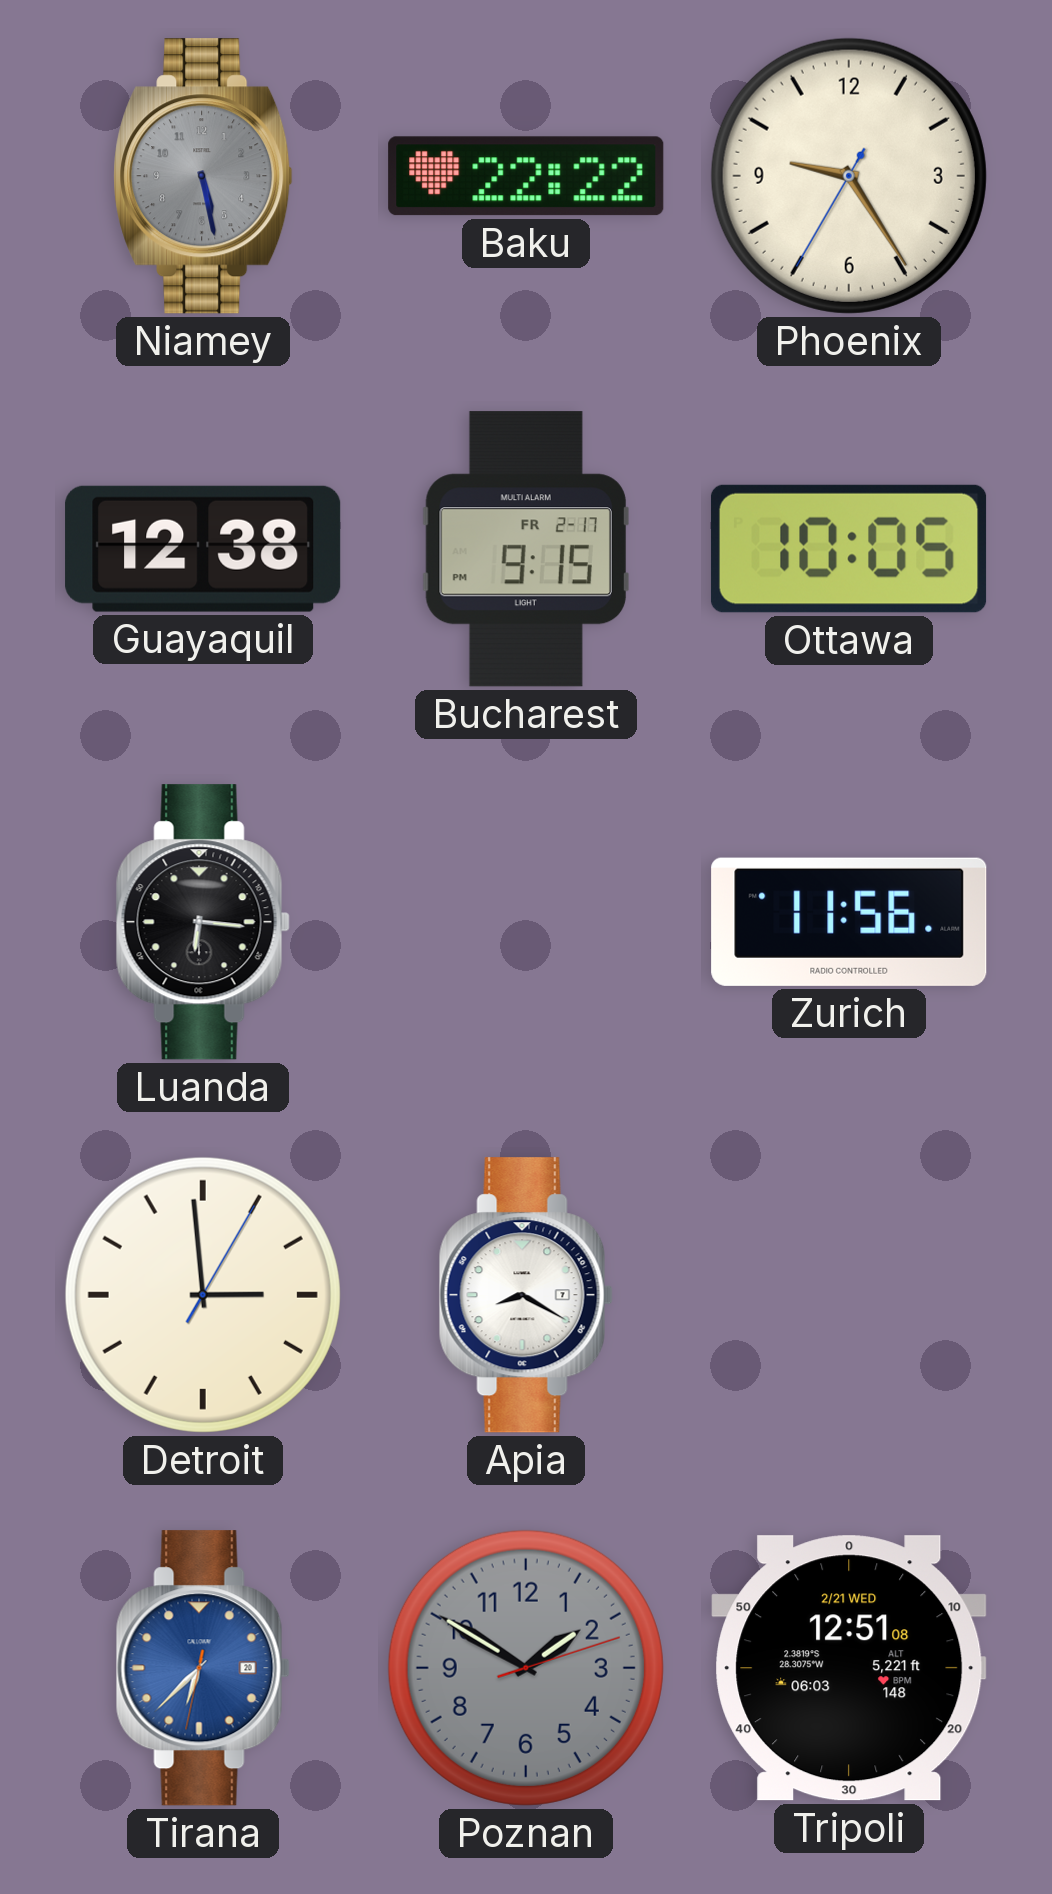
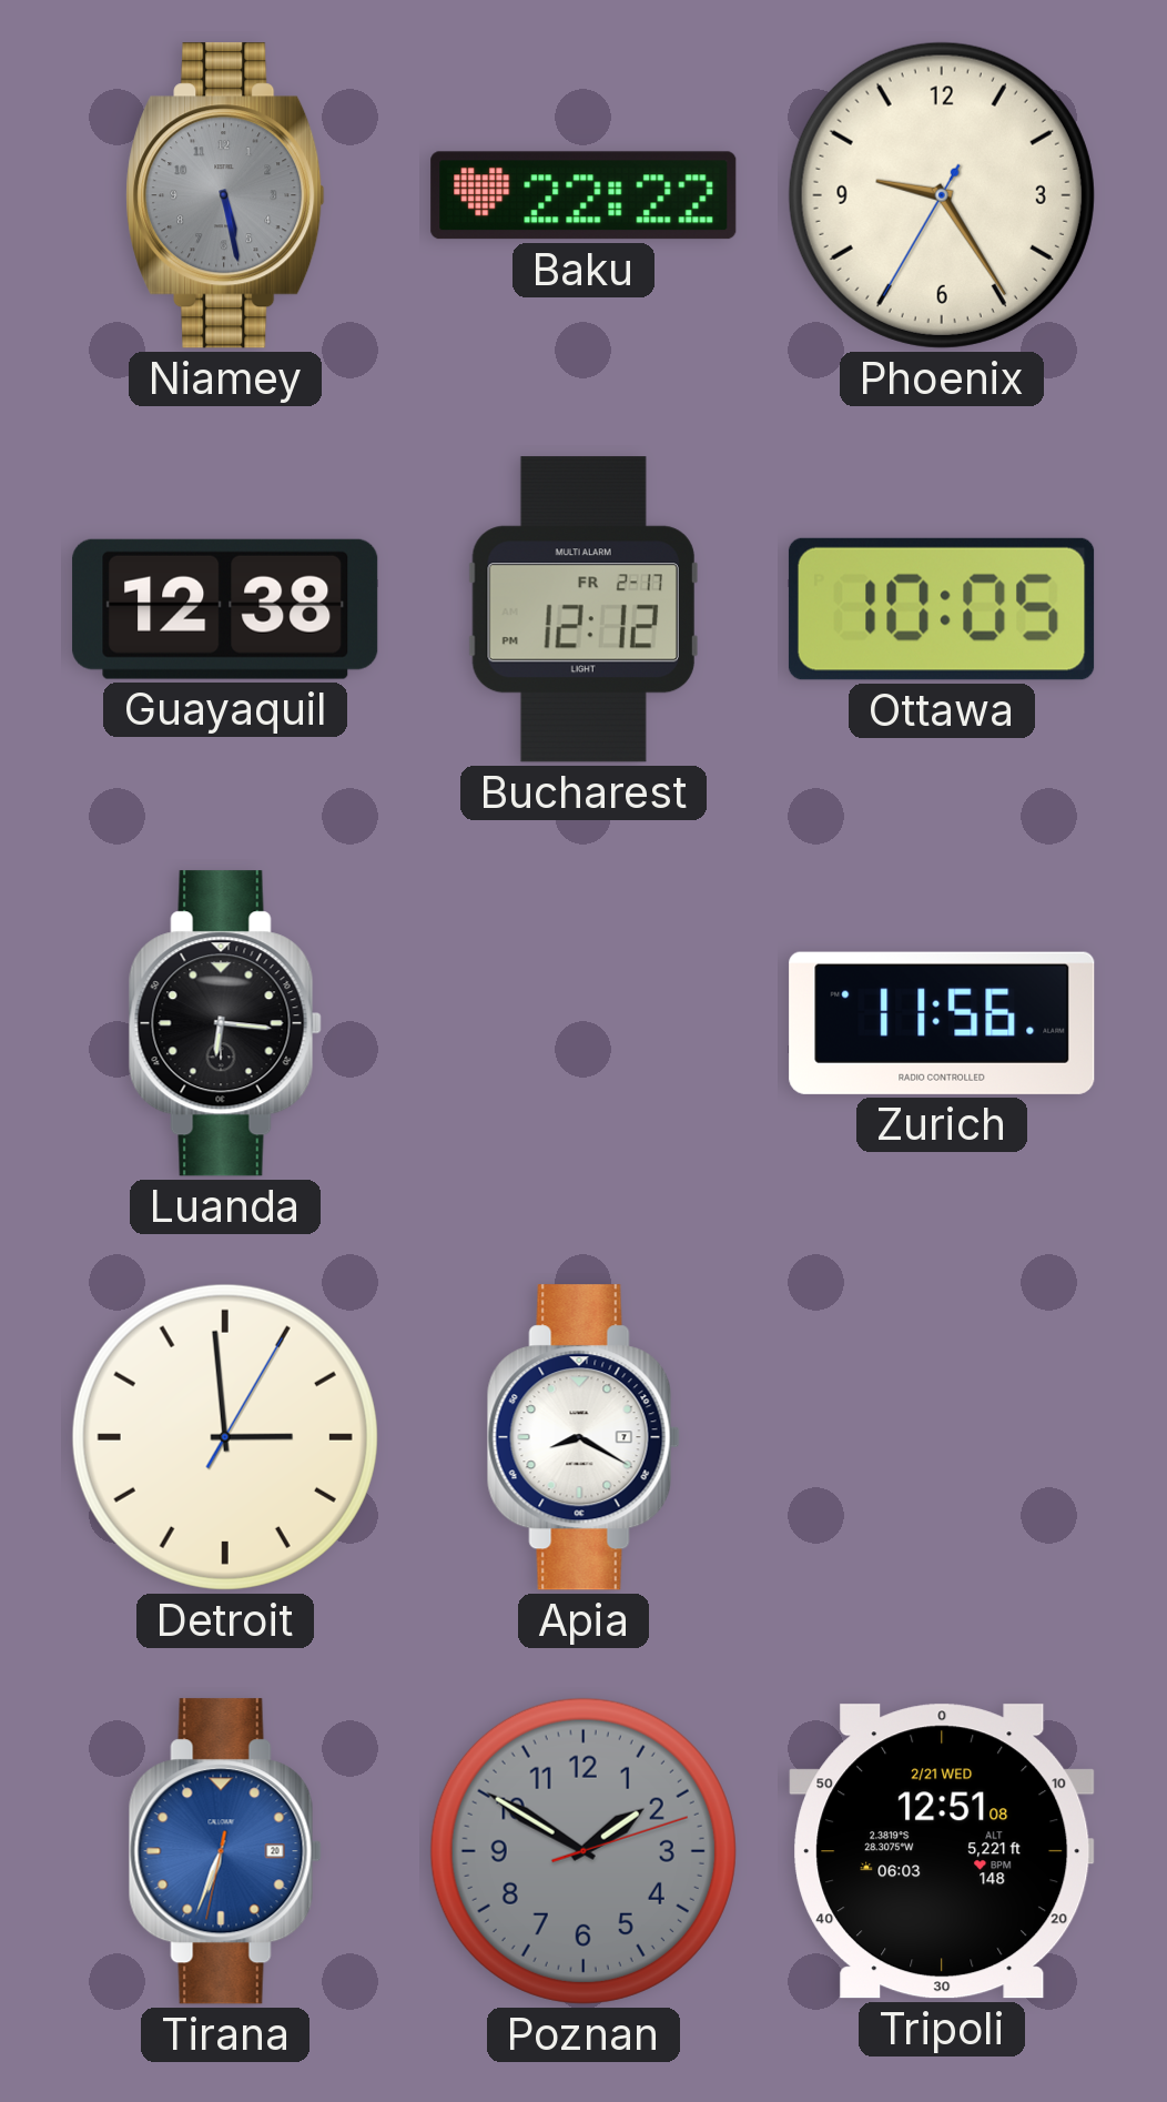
Bucharest: 9:15 -> 12:12 (583, 609)
Tirana: 6:37 -> 6:33 (225, 1851)
